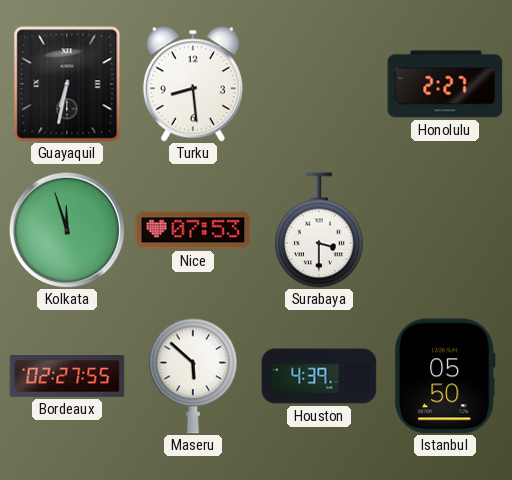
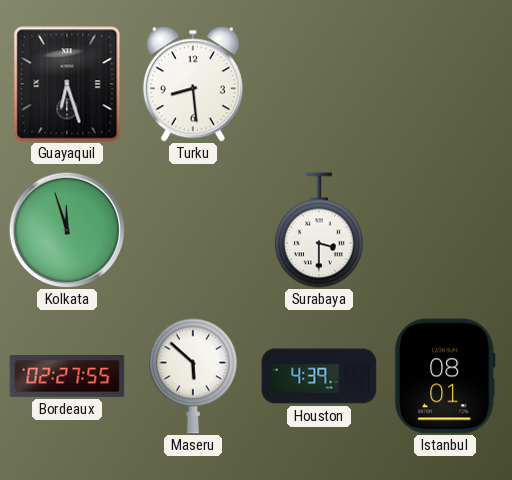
Guayaquil: 6:32 -> 6:27 (67, 84)
Honolulu: 2:27 -> none (445, 84)
Nice: 07:53 -> none (193, 230)
Istanbul: 05:50 -> 08:01 (445, 376)
